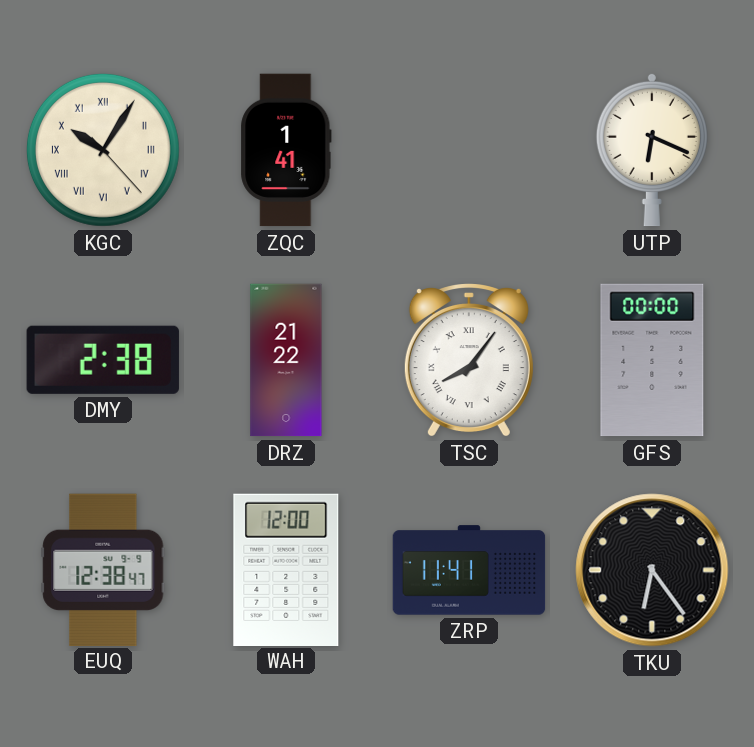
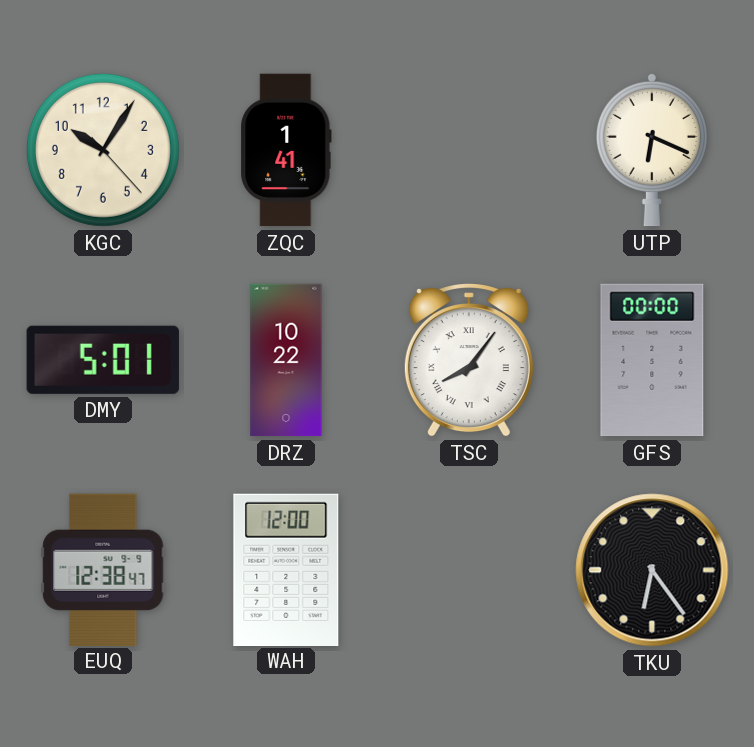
KGC numerals: Roman -> Arabic (103, 150)
DMY: 2:38 -> 5:01 (103, 360)
DRZ: 21:22 -> 10:22 (286, 360)
ZRP: 11:41 -> none (469, 570)
